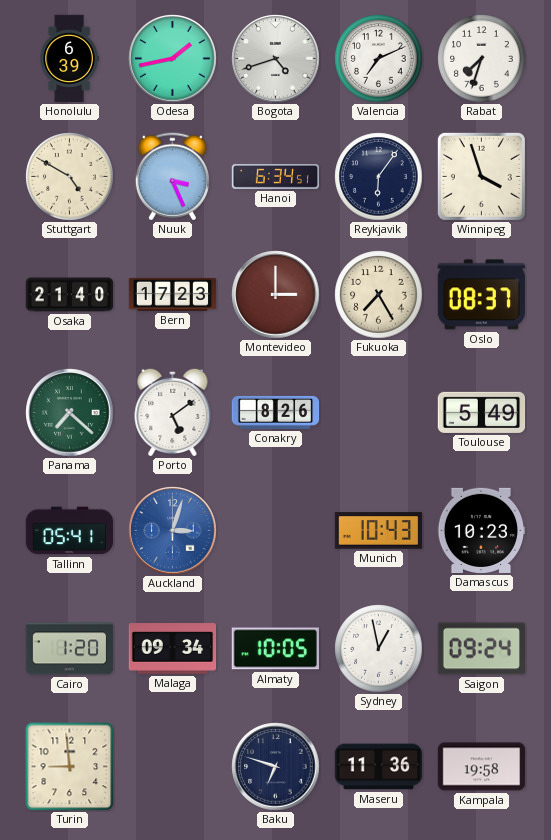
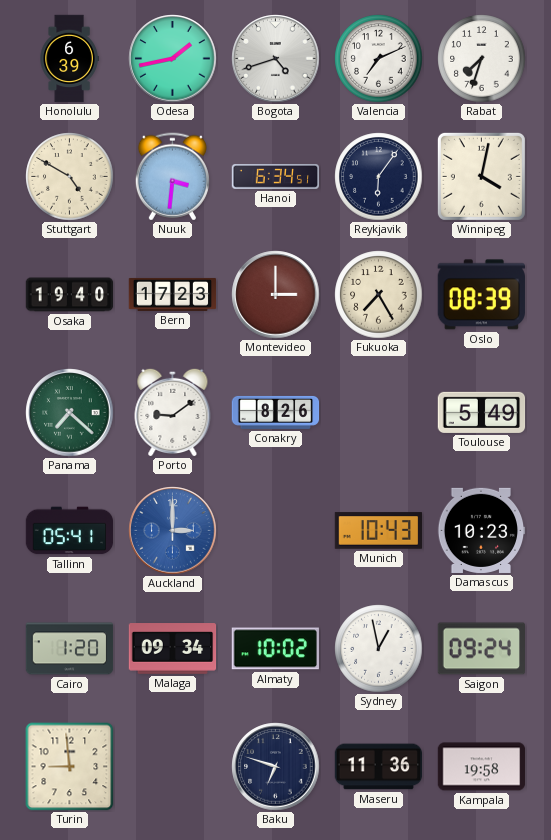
Nuuk: 3:26 -> 3:31 (172, 177)
Winnipeg: 3:57 -> 4:02 (481, 176)
Osaka: 21:40 -> 19:40 (70, 295)
Oslo: 08:37 -> 08:39 (481, 295)
Porto: 5:09 -> 9:09 (173, 412)
Auckland: 3:03 -> 3:00 (173, 531)
Almaty: 10:05 -> 10:02 (275, 649)
